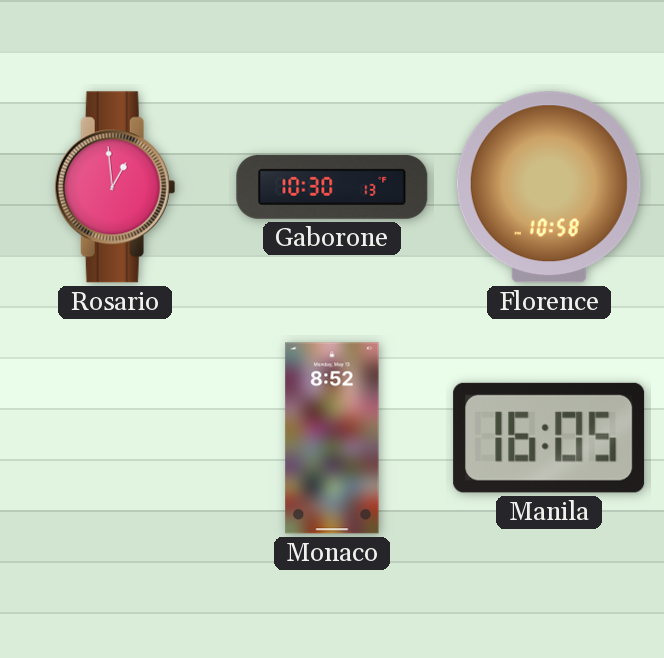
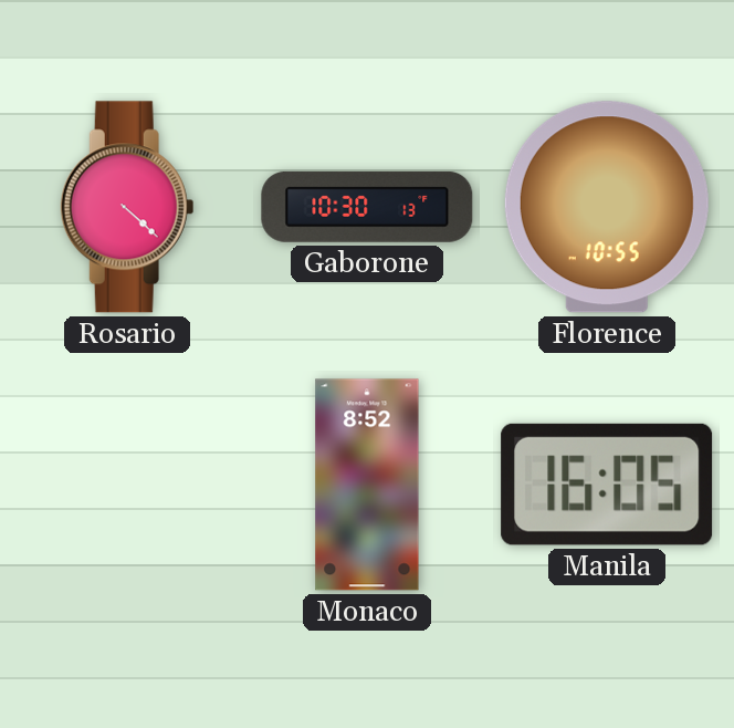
Rosario: 12:59 -> 4:22 (127, 207)
Florence: 10:58 -> 10:55 (607, 207)
